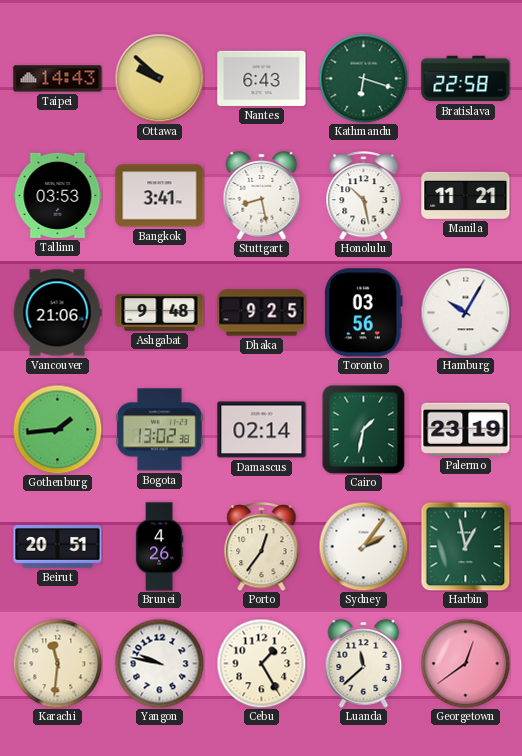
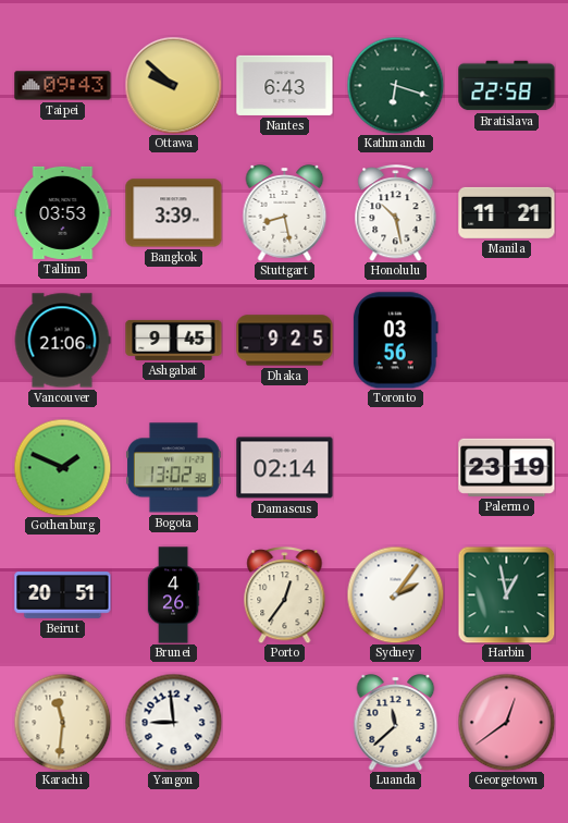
Taipei: 14:43 -> 09:43 (63, 86)
Bangkok: 3:41 -> 3:39 (174, 213)
Ashgabat: 9:48 -> 9:45 (174, 340)
Hamburg: 10:05 -> none (465, 312)
Gothenburg: 1:44 -> 1:49 (62, 467)
Cairo: 1:32 -> none (364, 429)
Yangon: 9:47 -> 8:59 (173, 722)
Cebu: 1:25 -> none (261, 663)
